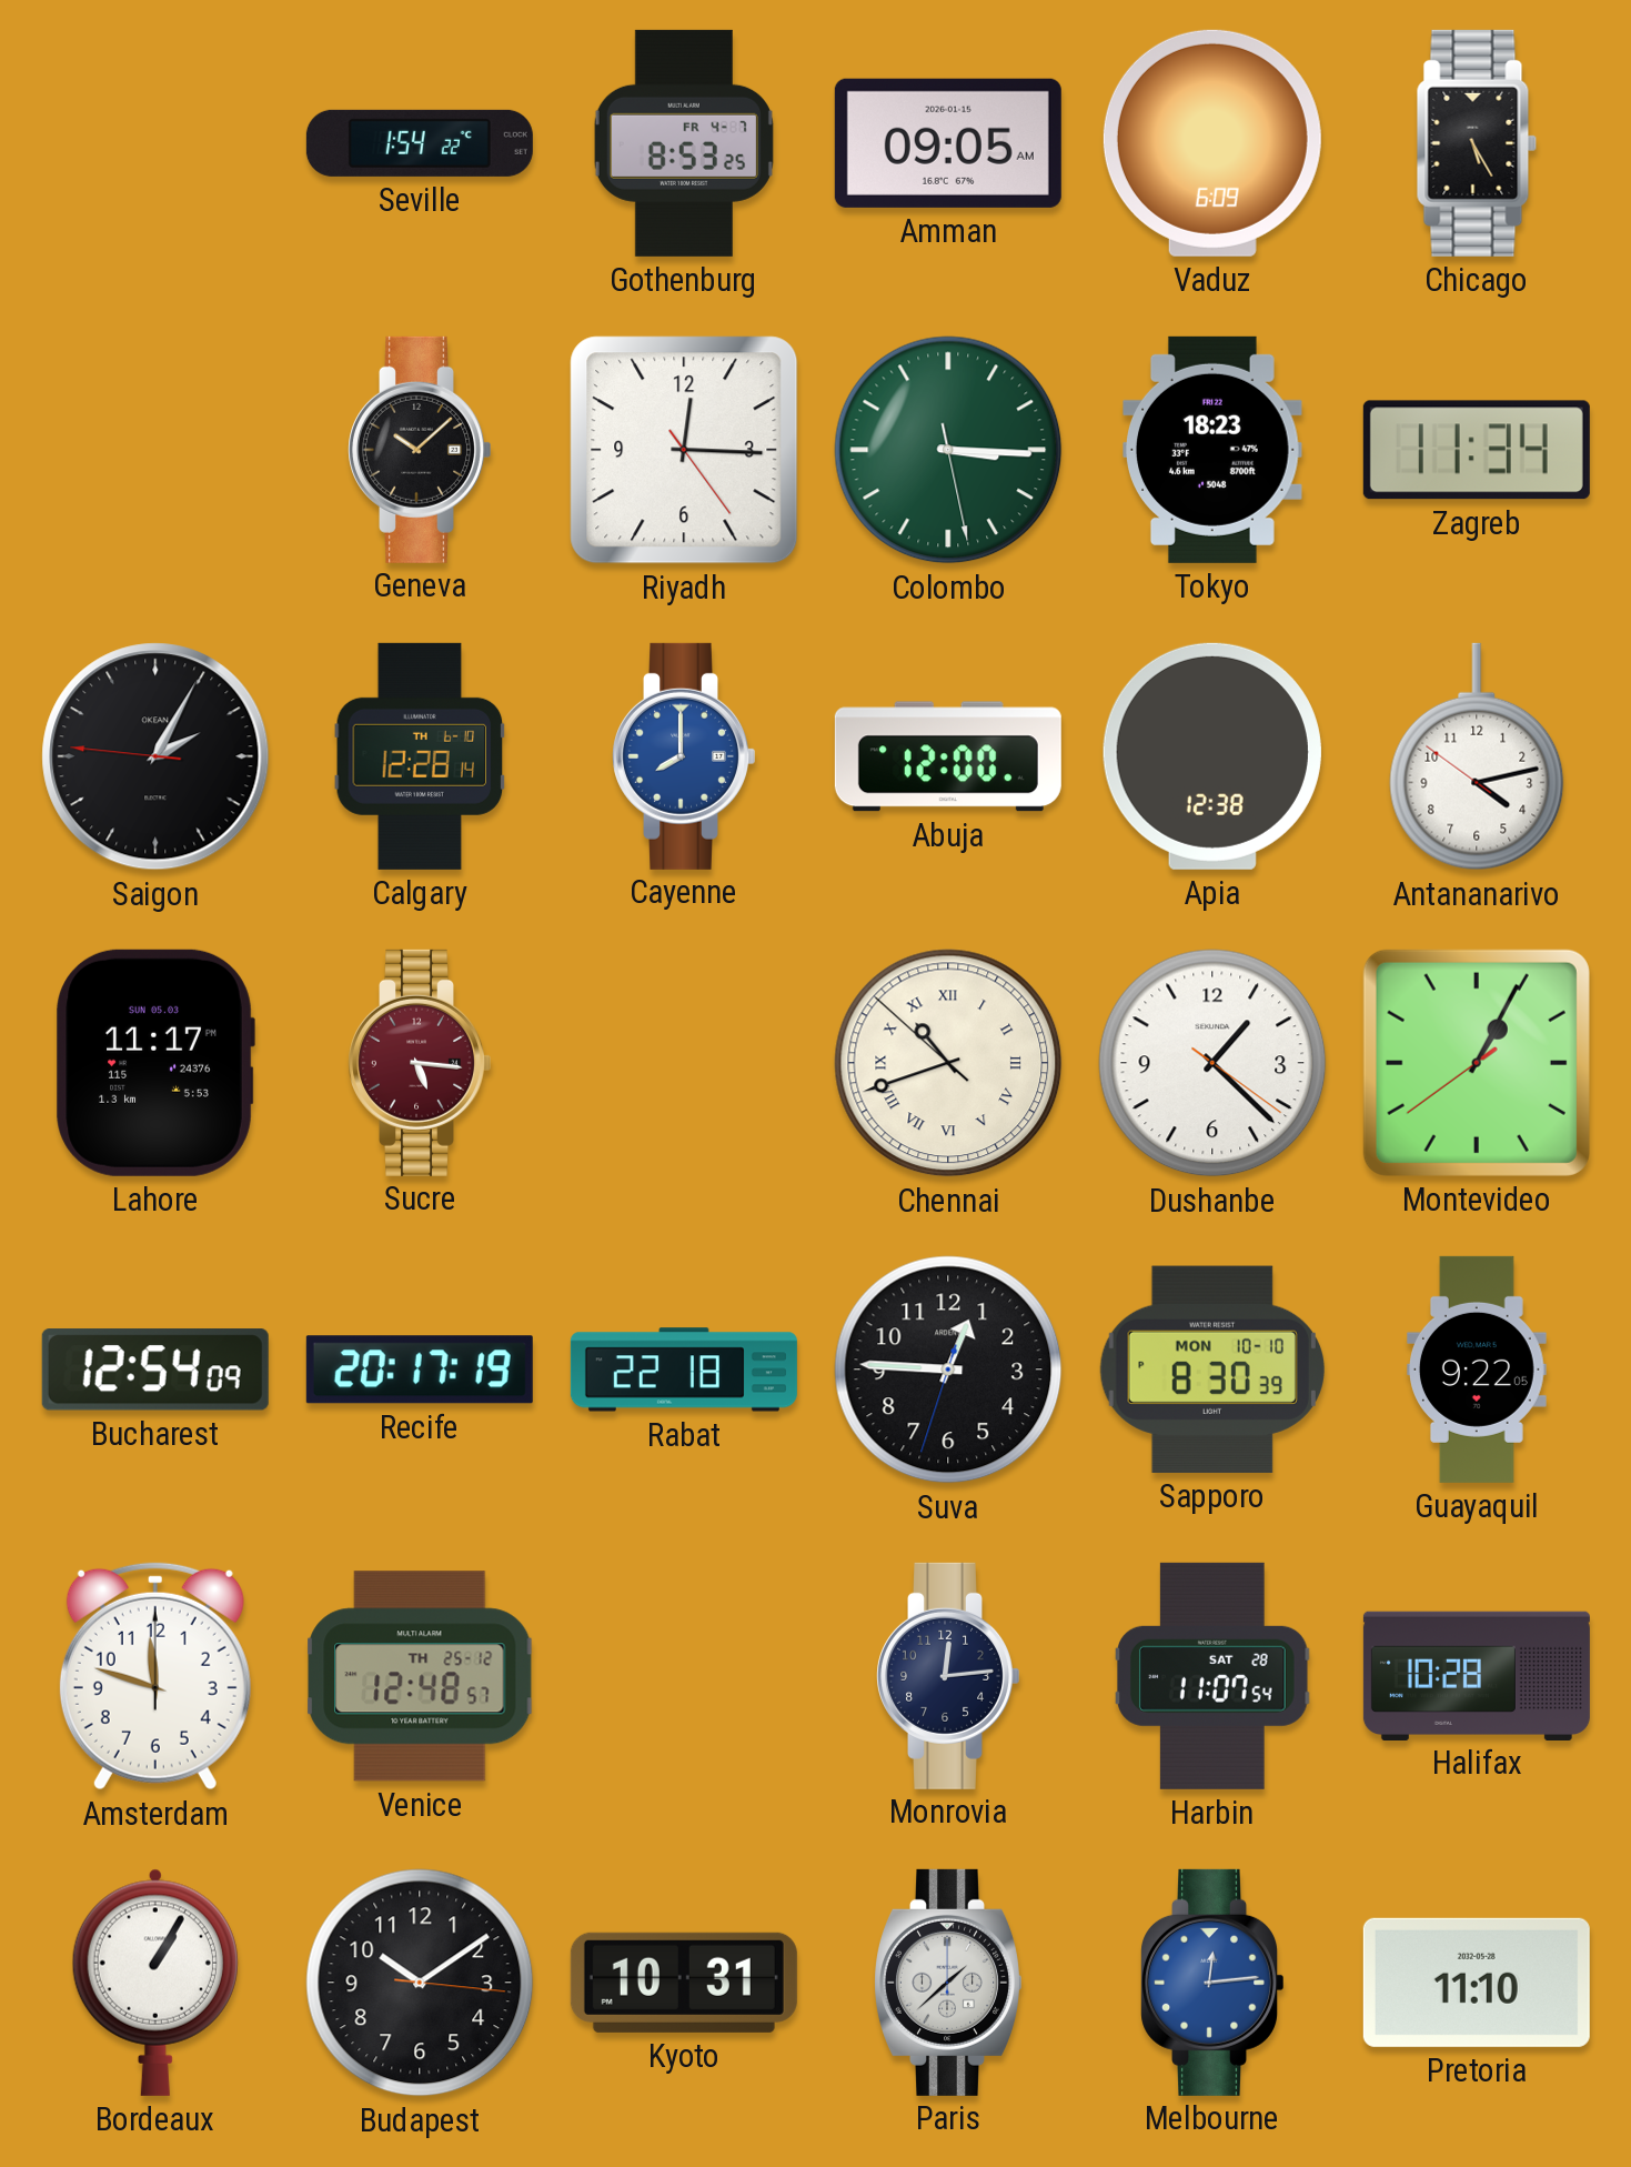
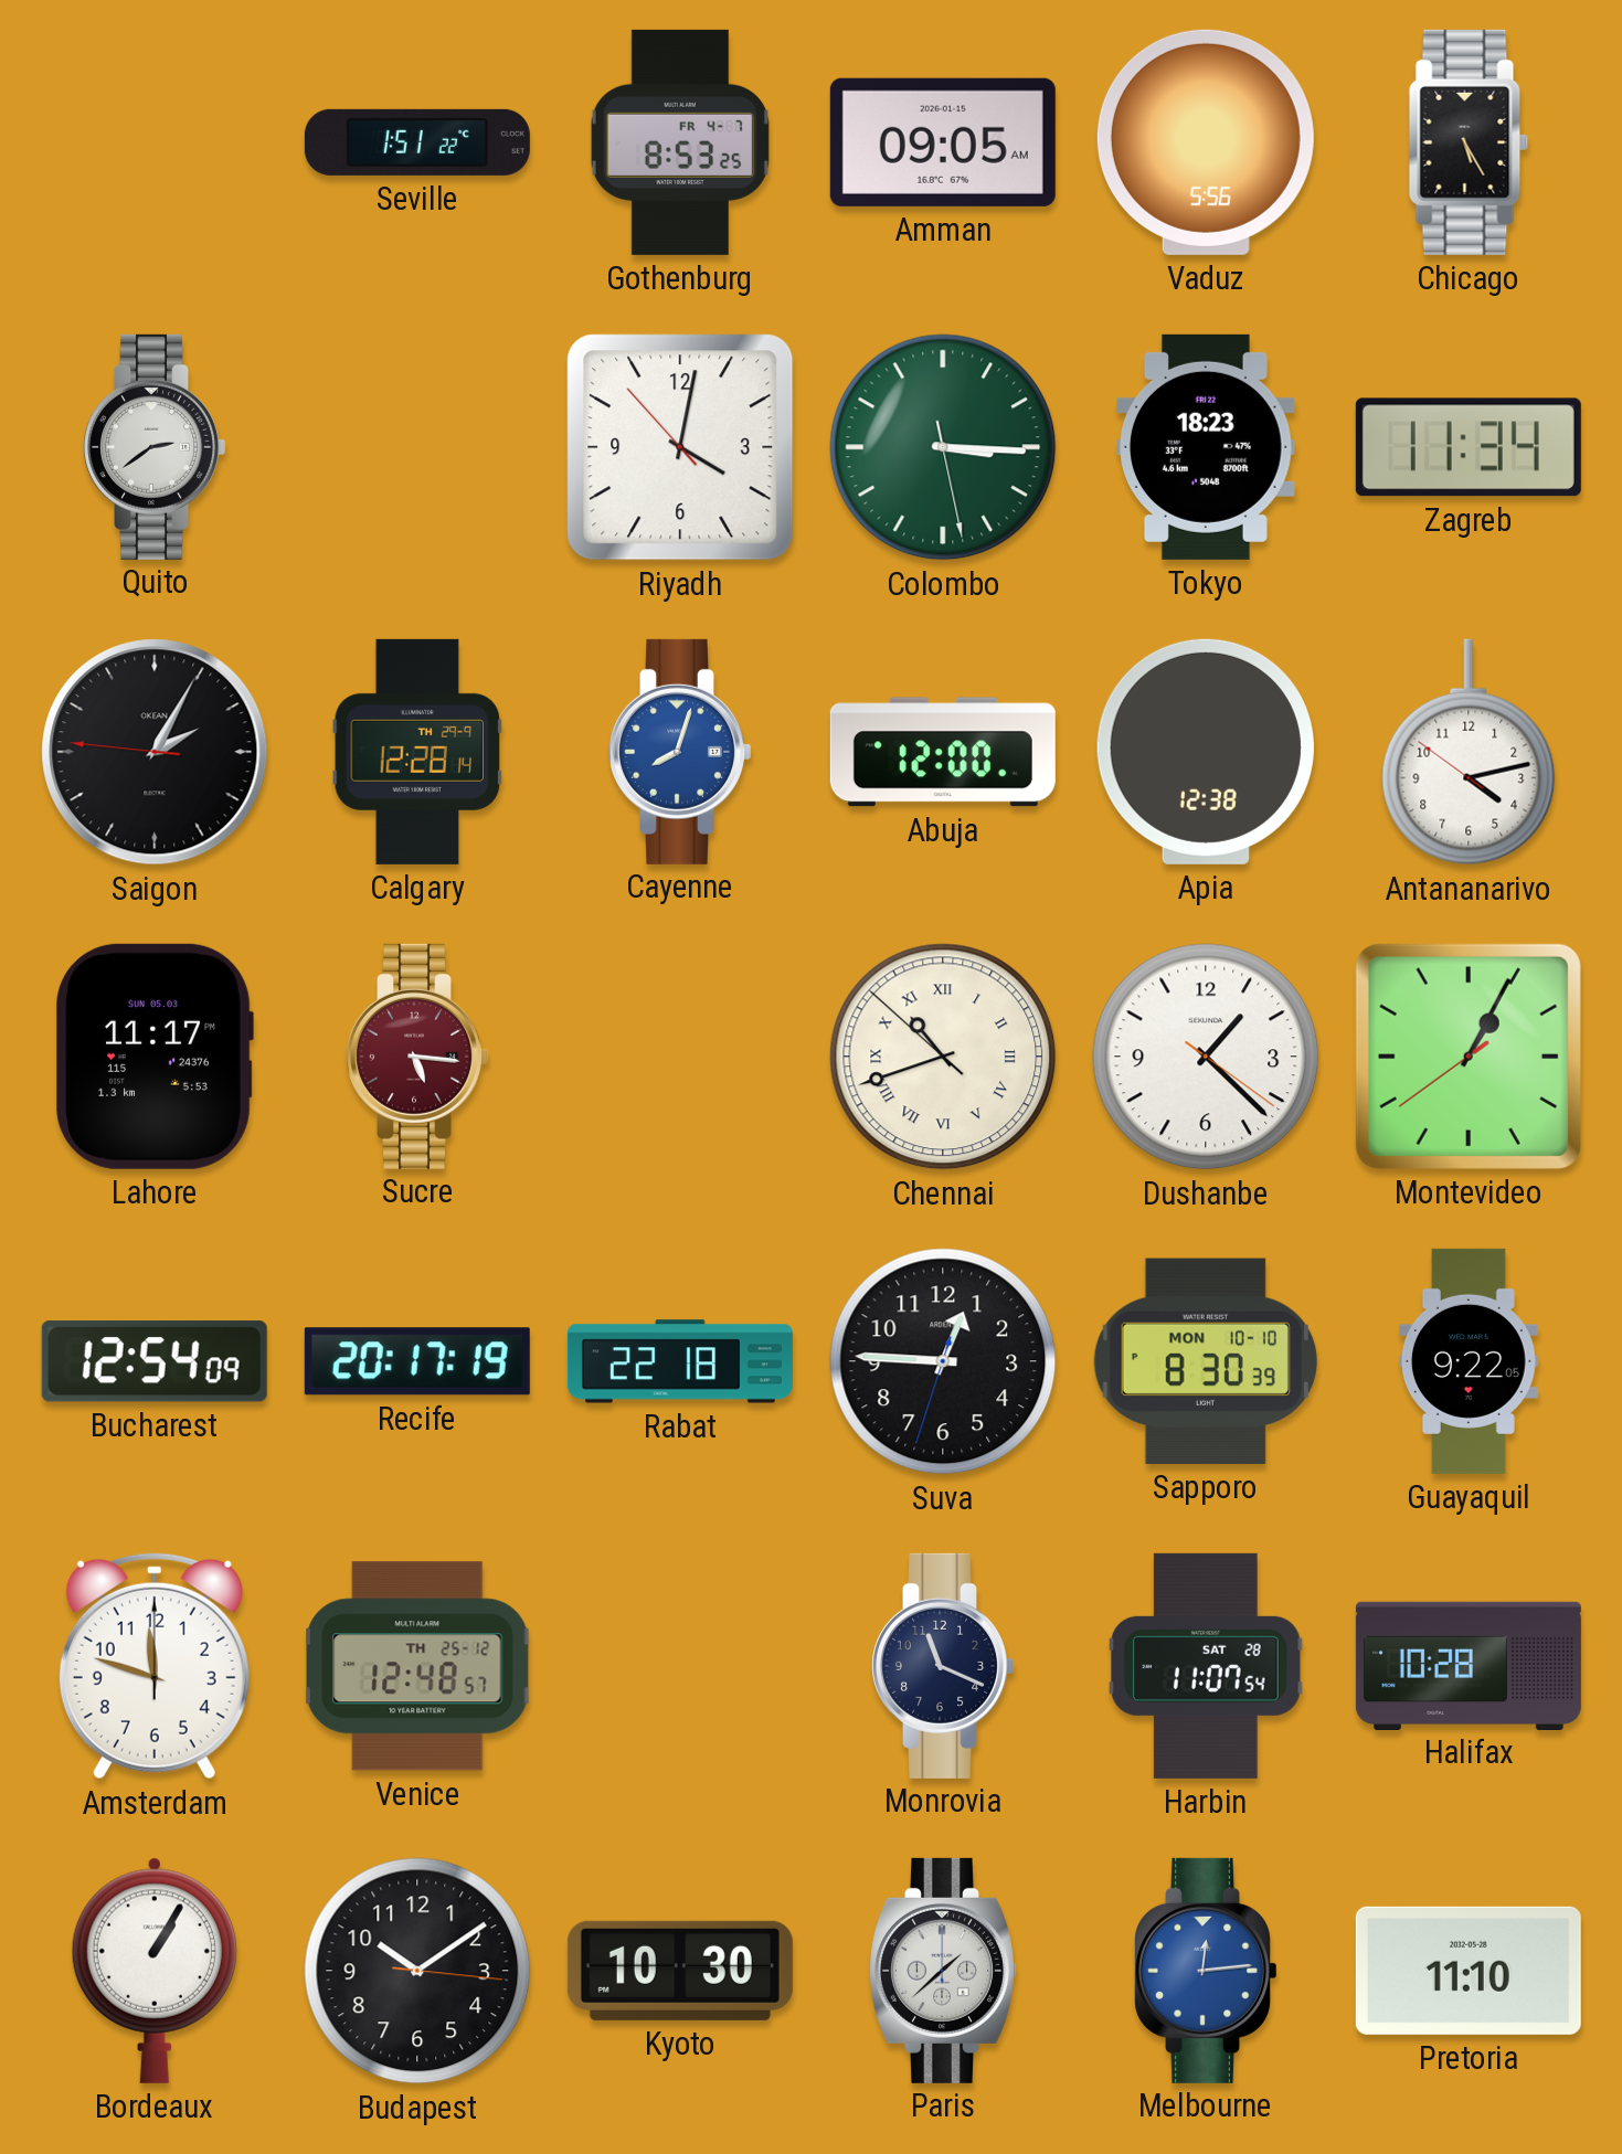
Seville: 1:54 -> 1:51 (417, 142)
Vaduz: 6:09 -> 5:56 (1206, 142)
Quito: none -> 2:39 (153, 447)
Geneva: 10:08 -> none (419, 450)
Riyadh: 12:15 -> 4:01 (680, 447)
Calgary date: TH 6-10 -> TH 29-9 (417, 752)
Cayenne: 8:00 -> 8:03 (679, 752)
Monrovia: 12:14 -> 11:19 (942, 1666)
Kyoto: 10:31 -> 10:30 (680, 1971)
